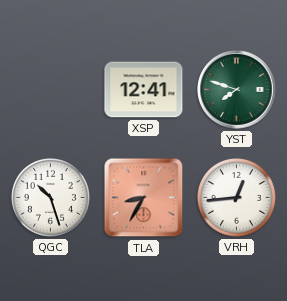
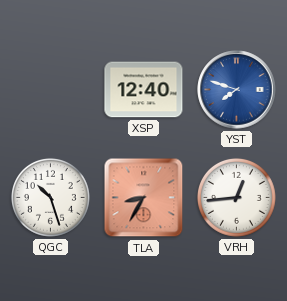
XSP: 12:41 -> 12:40 (144, 90)
YST dial: green -> blue (237, 90)
